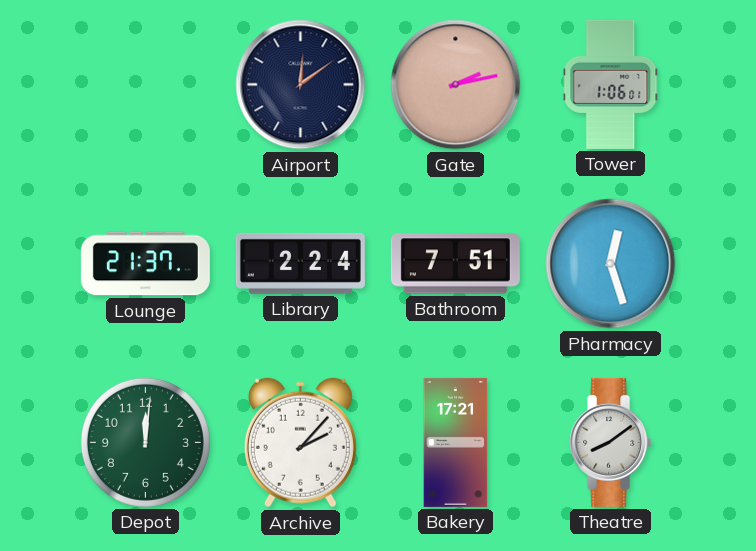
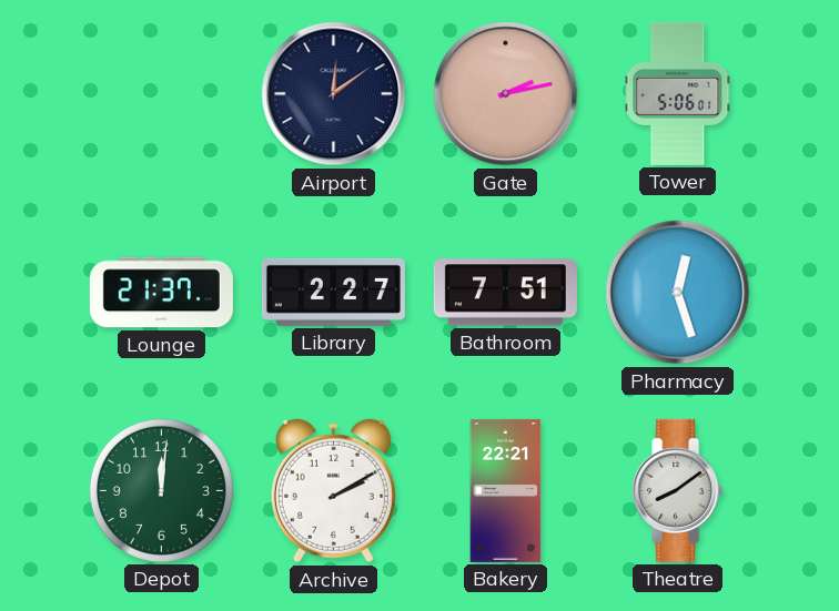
Tower: 1:06 -> 5:06 (678, 93)
Library: 2:24 -> 2:27 (333, 292)
Archive: 2:07 -> 2:10 (333, 491)
Bakery: 17:21 -> 22:21 (506, 490)
